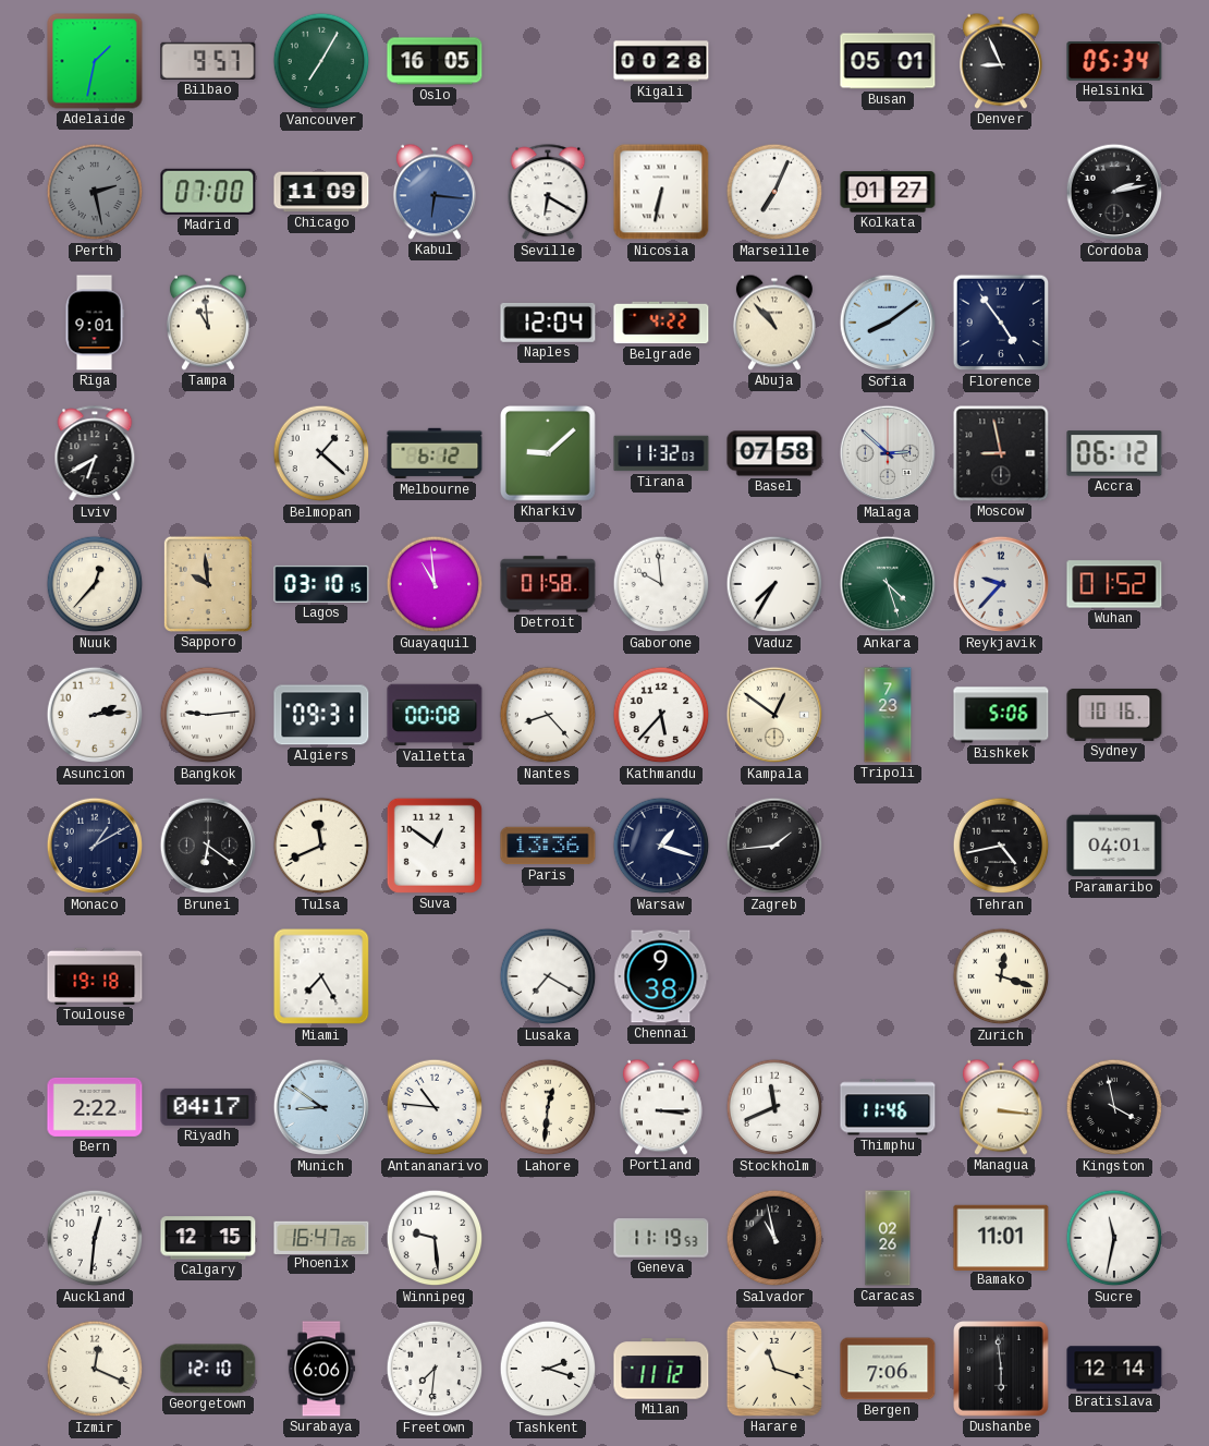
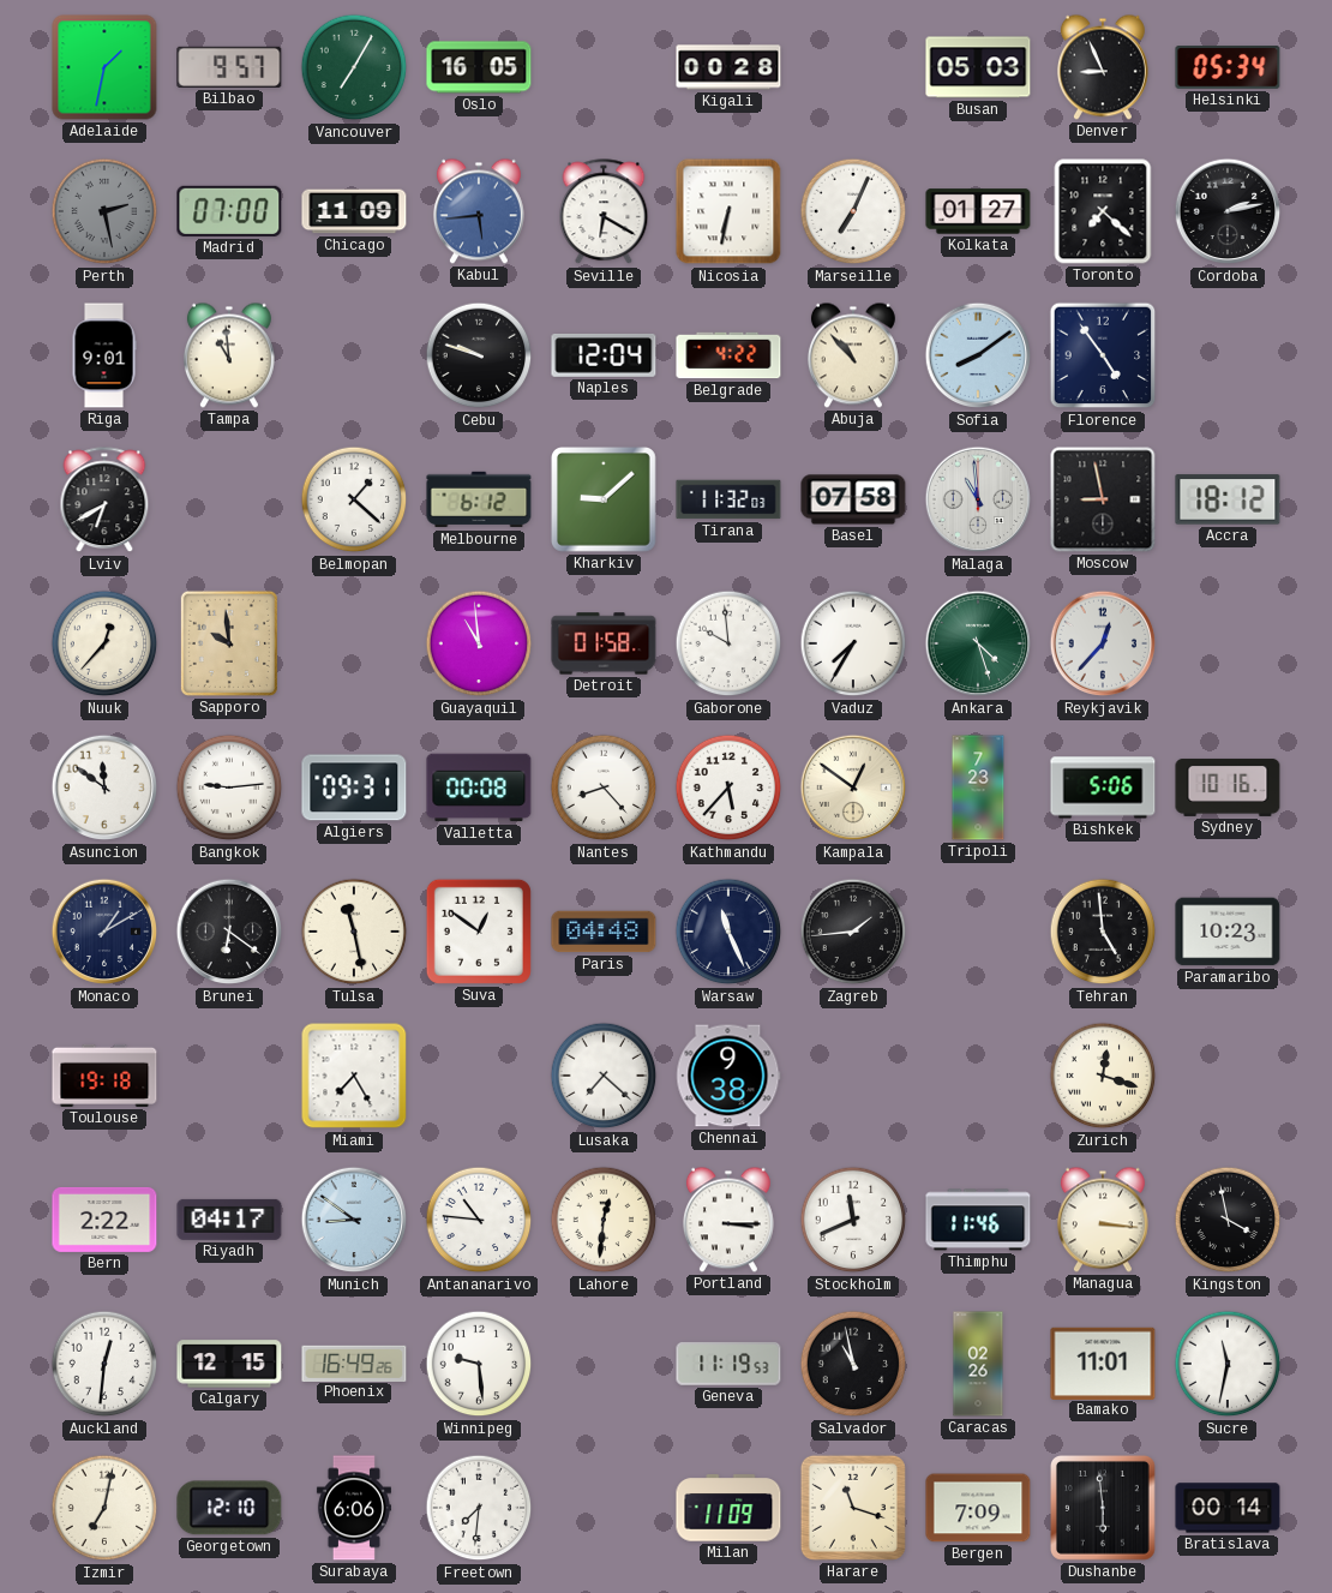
Busan: 05:01 -> 05:03 (978, 67)
Kabul: 6:16 -> 5:44 (479, 211)
Toronto: none -> 7:22 (1103, 211)
Cebu: none -> 9:48 (479, 355)
Malaga: 2:52 -> 10:59 (978, 499)
Accra: 06:12 -> 18:12 (1228, 499)
Lagos: 03:10 -> none (321, 584)
Reykjavik: 9:37 -> 12:37 (1103, 643)
Wuhan: 01:52 -> none (1114, 584)
Asuncion: 2:14 -> 11:51 (104, 787)
Tulsa: 11:41 -> 11:28 (354, 932)
Paris: 13:36 -> 04:48 (604, 932)
Warsaw: 1:18 -> 11:26 (728, 932)
Tehran: 4:43 -> 4:59 (1103, 932)
Paramaribo: 04:01 -> 10:23 (1228, 932)
Lusaka: 7:20 -> 7:22 (604, 1076)
Phoenix: 16:47 -> 16:49 (354, 1363)
Izmir: 12:19 -> 7:02 (104, 1508)
Tashkent: 2:18 -> none (548, 1369)
Milan: 11:12 -> 11:09 (728, 1508)
Bergen: 7:06 -> 7:09 (978, 1508)
Bratislava: 12:14 -> 00:14 (1228, 1508)
